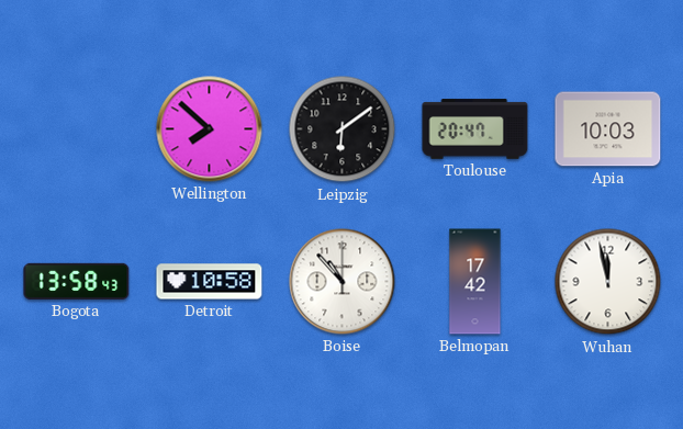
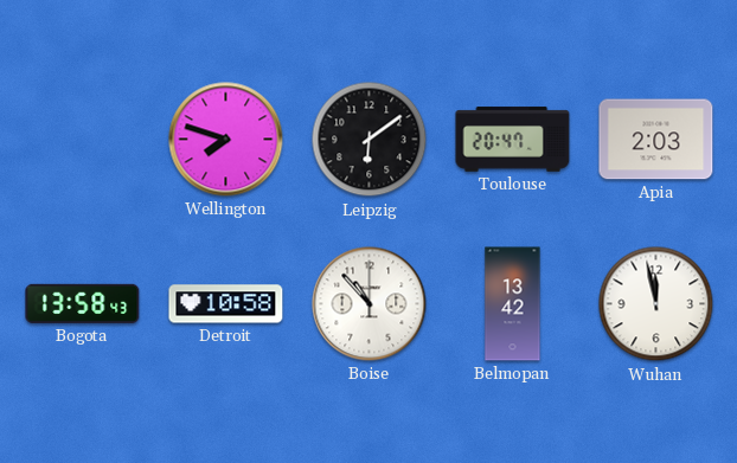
Wellington: 7:52 -> 7:48 (226, 140)
Apia: 10:03 -> 2:03 (656, 140)
Belmopan: 17:42 -> 13:42 (513, 304)
